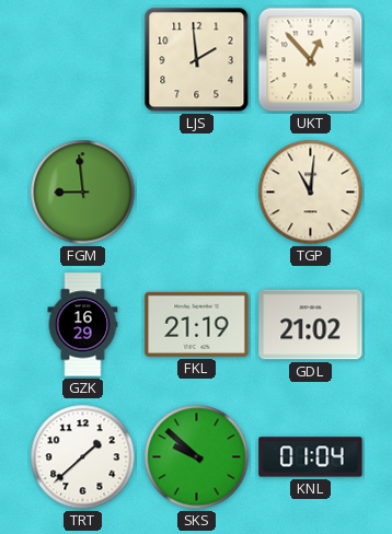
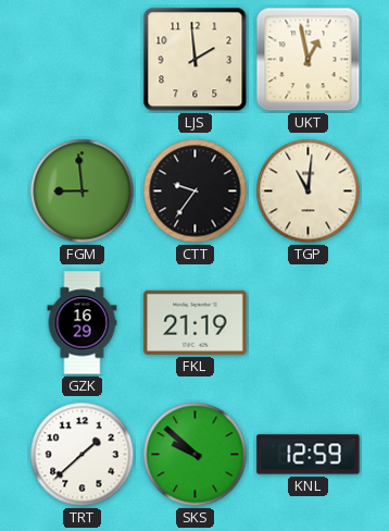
UKT: 12:53 -> 12:58 (309, 60)
CTT: none -> 9:36 (196, 192)
GDL: 21:02 -> none (311, 325)
KNL: 01:04 -> 12:59 (309, 455)
